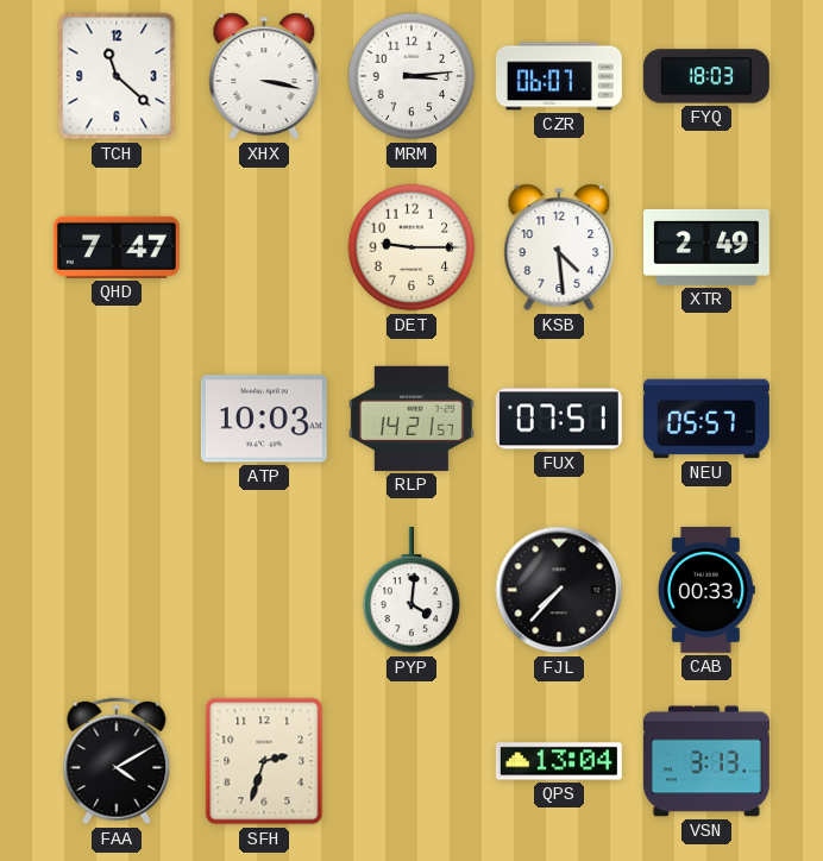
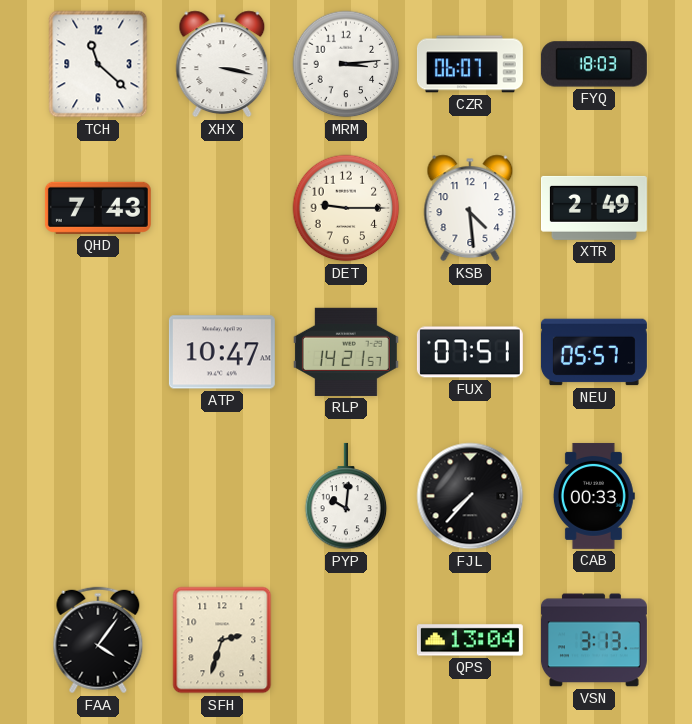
QHD: 7:47 -> 7:43 (98, 208)
ATP: 10:03 -> 10:47 (222, 352)
PYP: 4:01 -> 10:01 (346, 496)
FAA: 4:10 -> 4:06 (98, 640)
